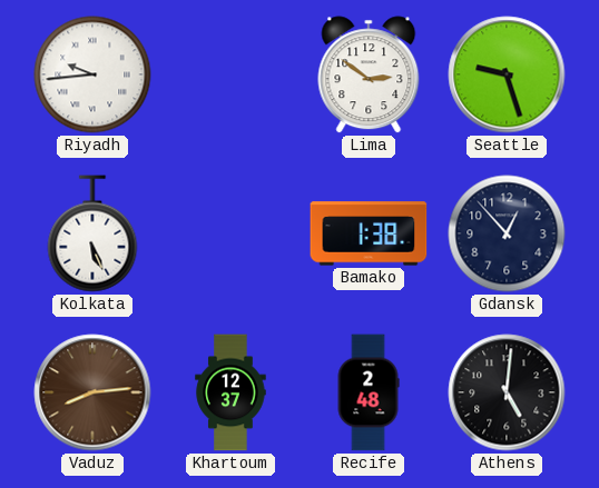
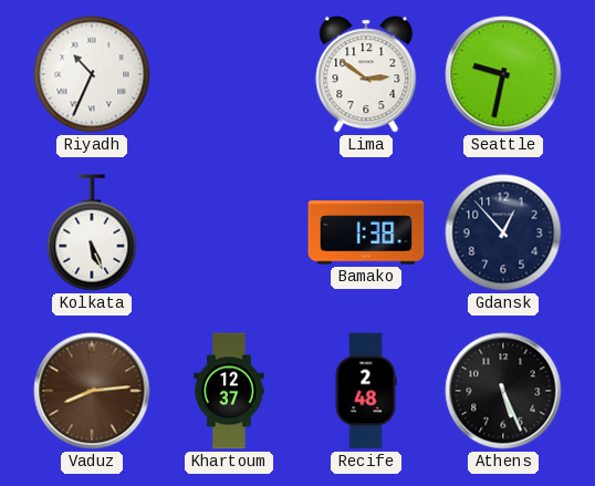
Riyadh: 9:44 -> 10:34 (92, 74)
Seattle: 9:27 -> 9:32 (503, 74)
Athens: 5:01 -> 5:26 (503, 391)
